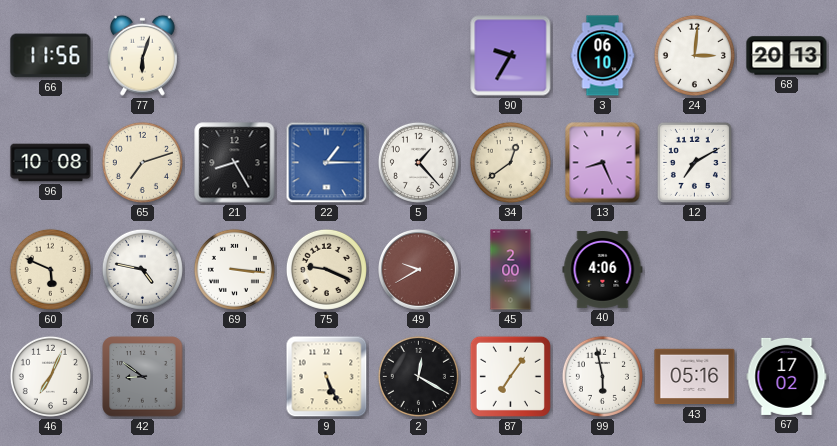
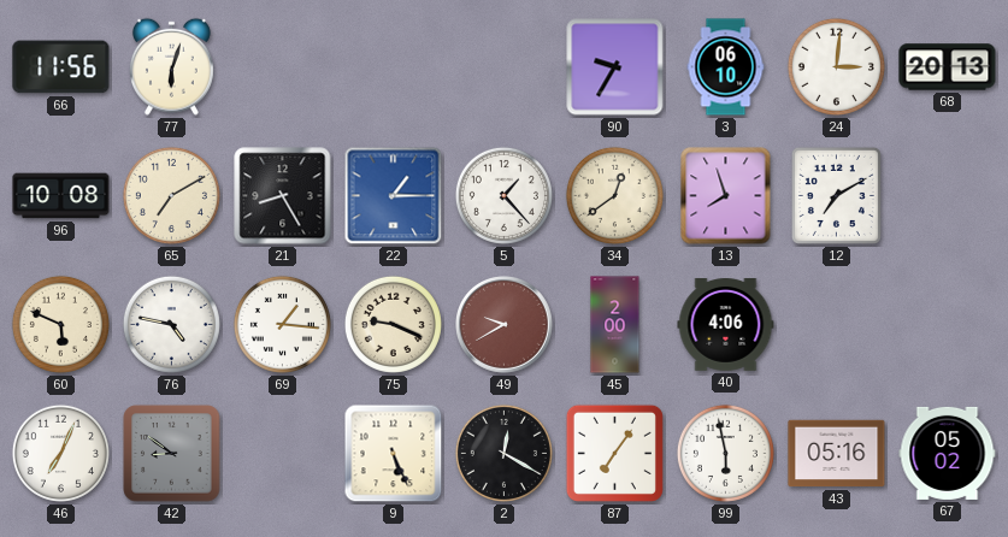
65: 7:12 -> 7:10 (171, 195)
13: 8:26 -> 7:57 (726, 196)
69: 3:16 -> 1:16 (282, 324)
67: 17:02 -> 05:02 (948, 453)
